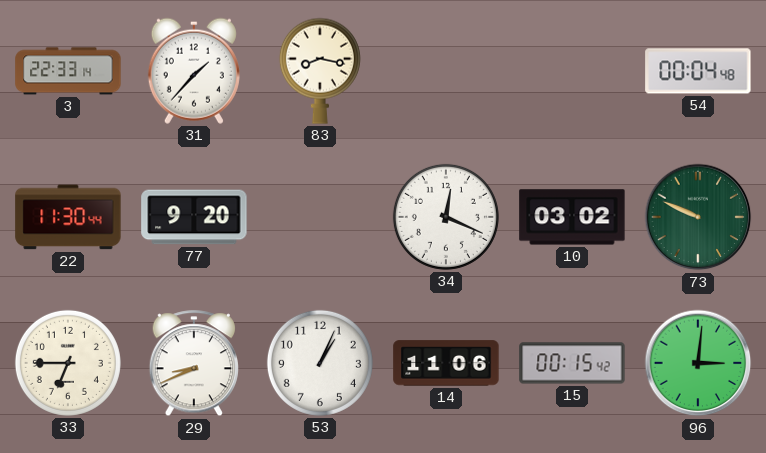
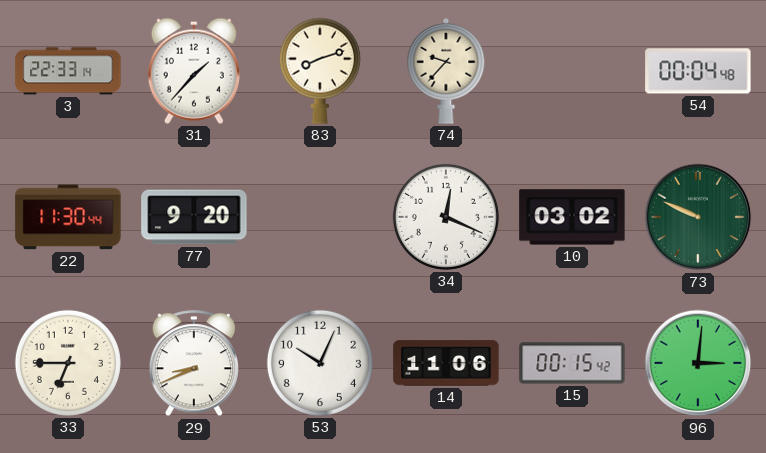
83: 8:17 -> 8:12 (320, 71)
74: none -> 9:37 (446, 71)
53: 1:04 -> 10:04 (320, 363)
